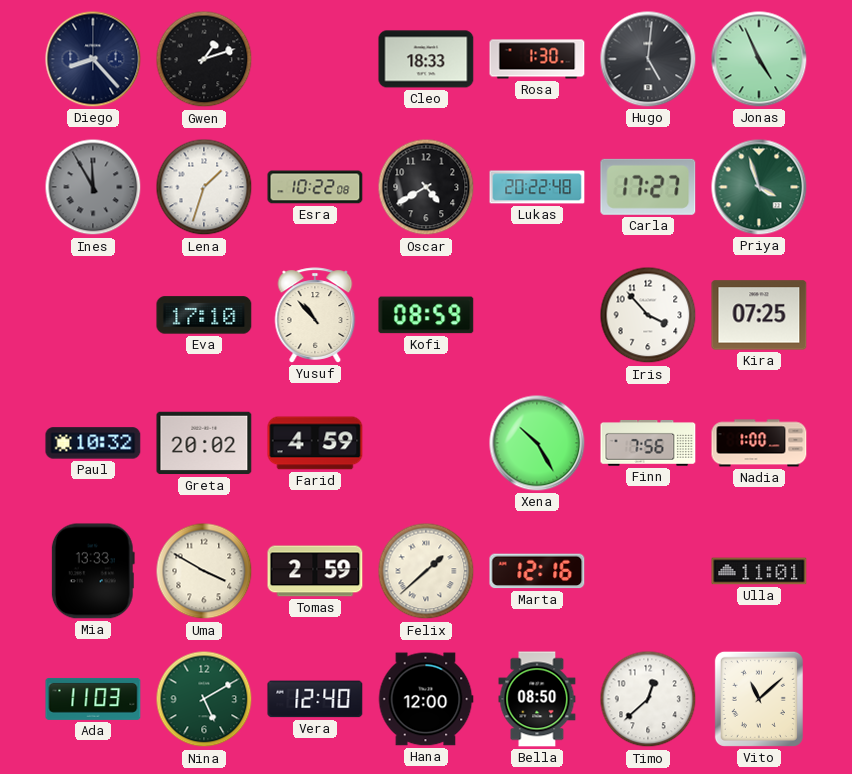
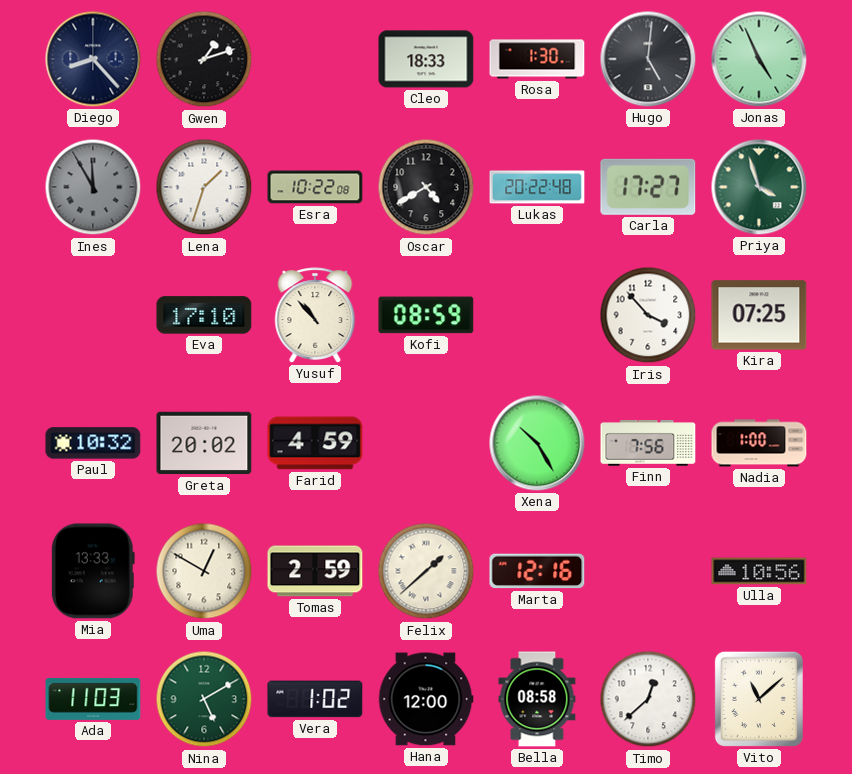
Uma: 3:50 -> 12:50 (204, 571)
Ulla: 11:01 -> 10:56 (759, 571)
Vera: 12:40 -> 1:02 (315, 699)
Bella: 08:50 -> 08:58 (537, 699)
